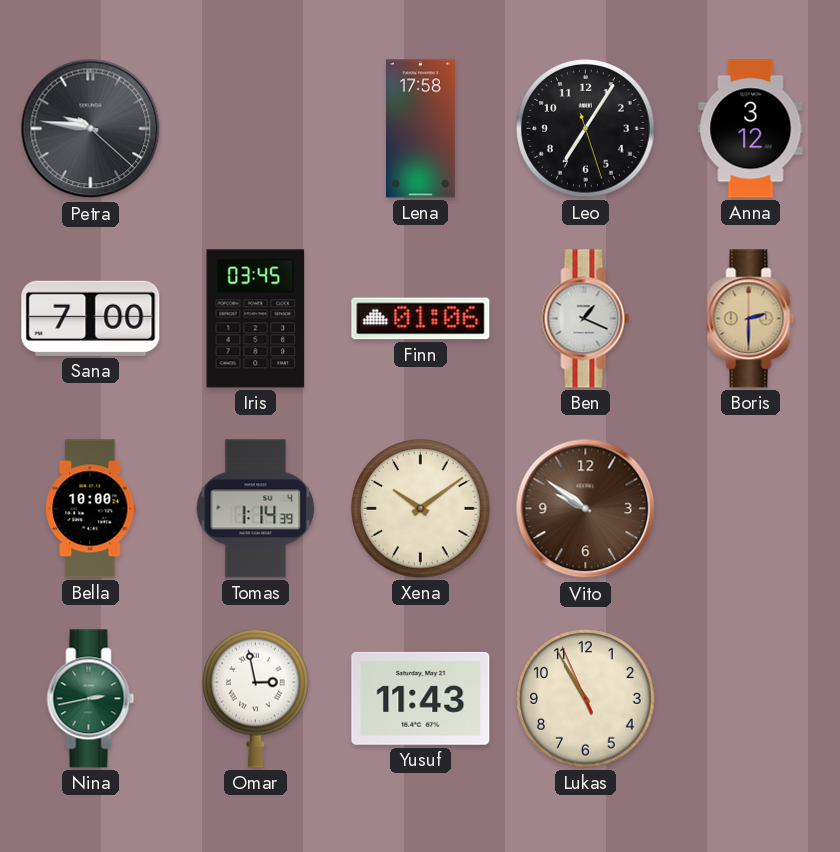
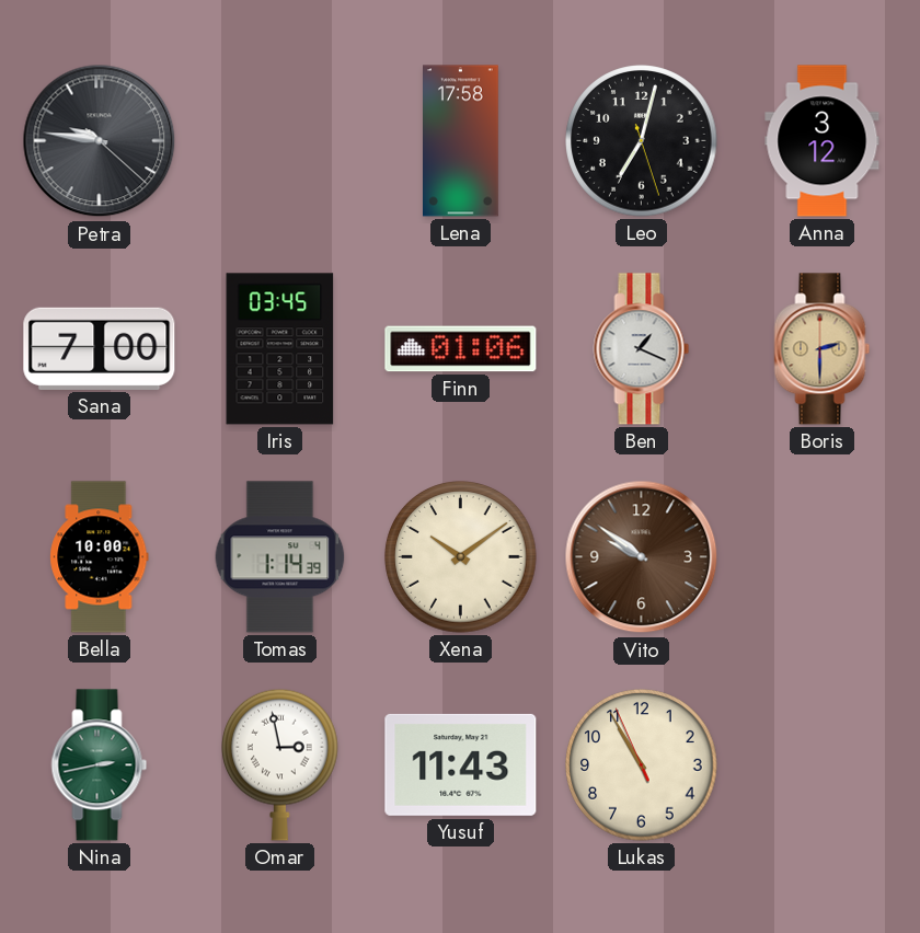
Leo: 7:05 -> 7:02 (642, 141)
